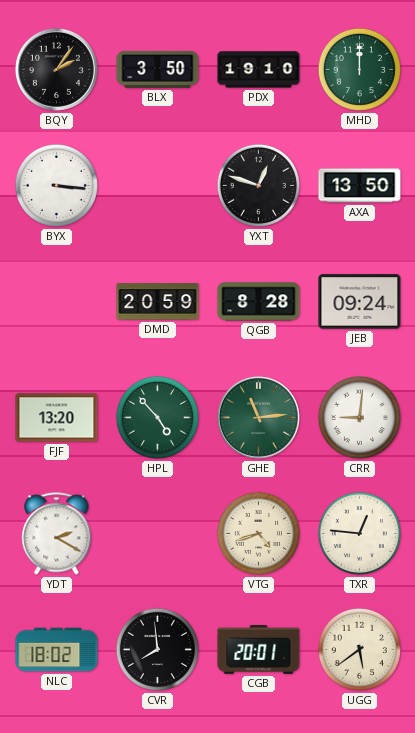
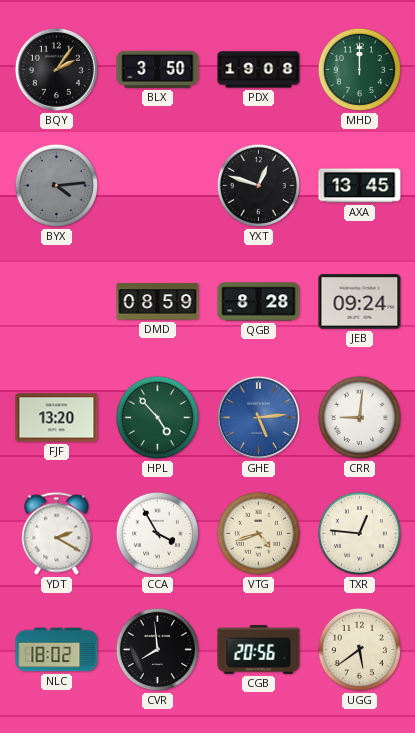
PDX: 19:10 -> 19:08 (259, 70)
BYX: 3:16 -> 4:14 (56, 185)
BYX dial: white -> grey (56, 185)
AXA: 13:50 -> 13:45 (360, 186)
DMD: 20:59 -> 08:59 (158, 302)
GHE: 11:14 -> 5:14 (258, 417)
GHE dial: green -> blue (258, 417)
CCA: none -> 3:55 (157, 533)
CGB: 20:01 -> 20:56 (259, 650)
